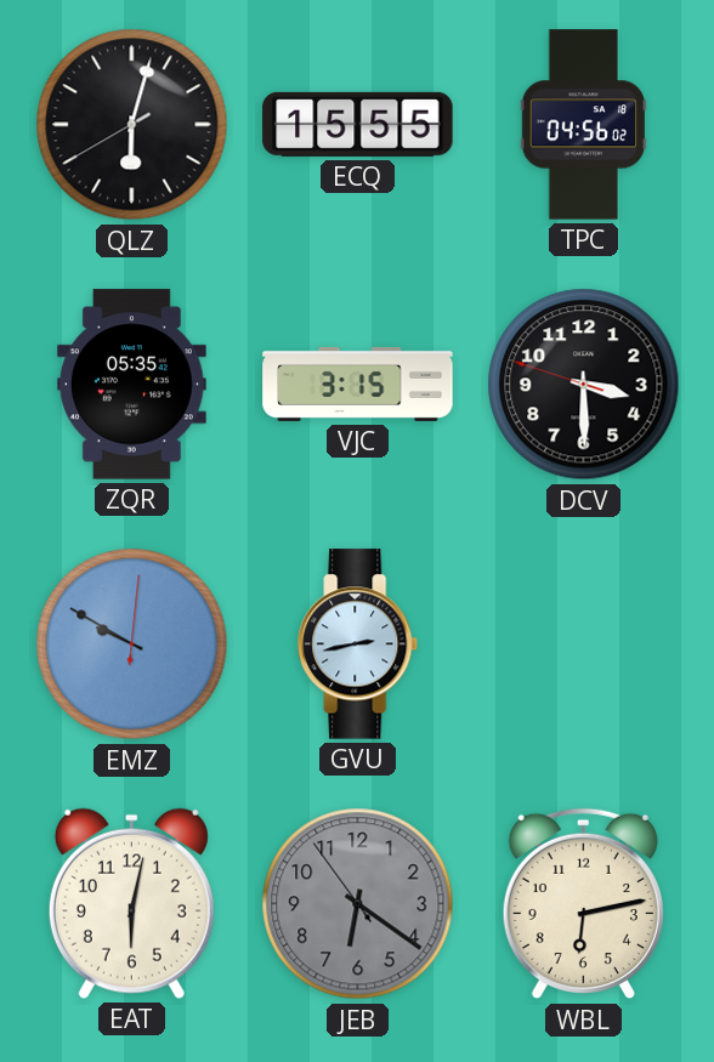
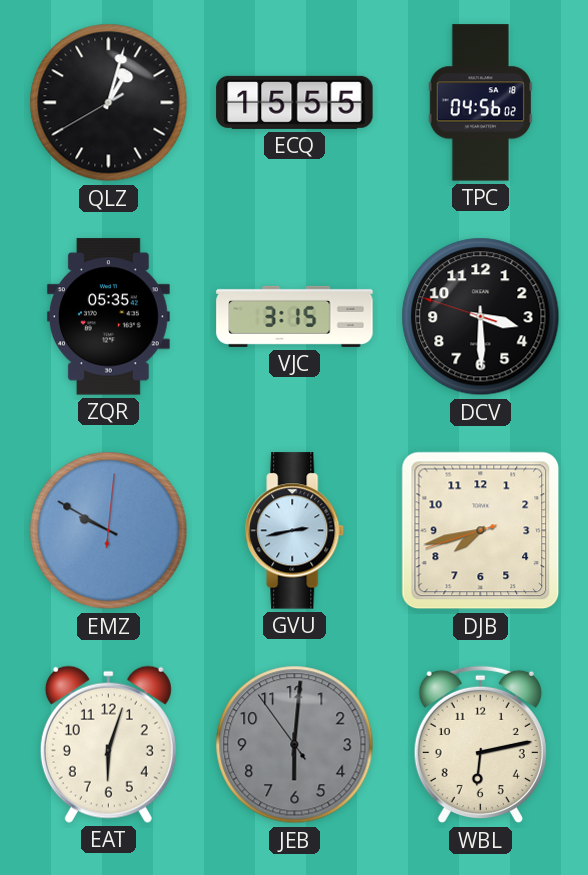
QLZ: 6:02 -> 1:02 (109, 103)
DJB: none -> 7:42 (481, 531)
EAT: 6:02 -> 6:03 (108, 744)
JEB: 6:20 -> 6:00 (295, 745)
